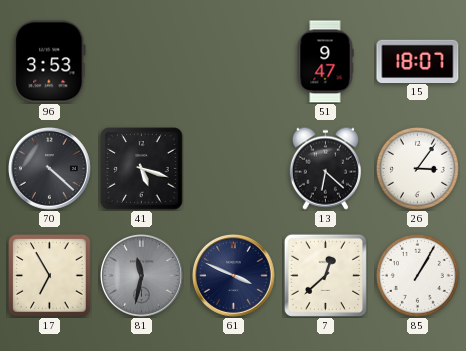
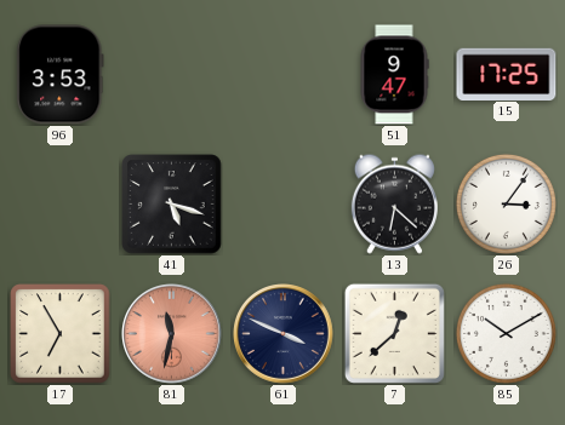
15: 18:07 -> 17:25 (507, 74)
70: 4:22 -> none (50, 169)
81 dial: grey -> salmon (172, 334)
85: 1:05 -> 10:10 (506, 333)
